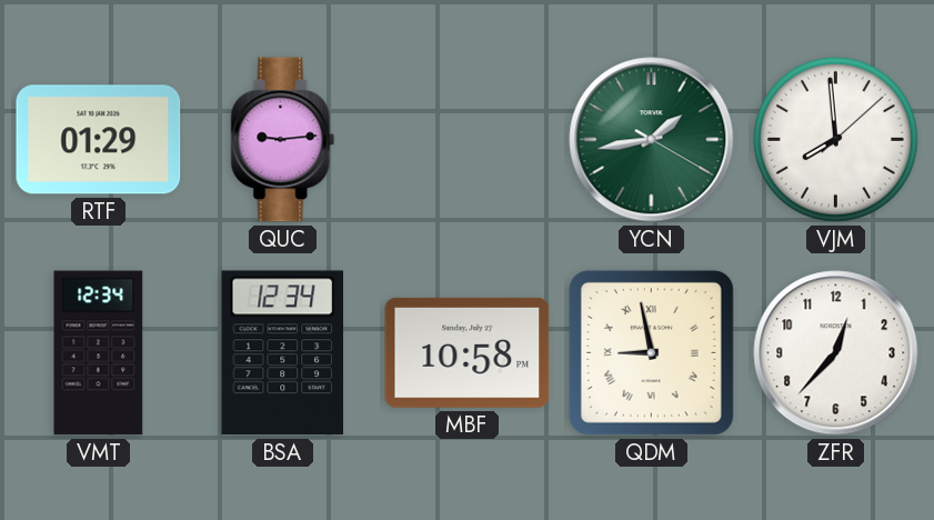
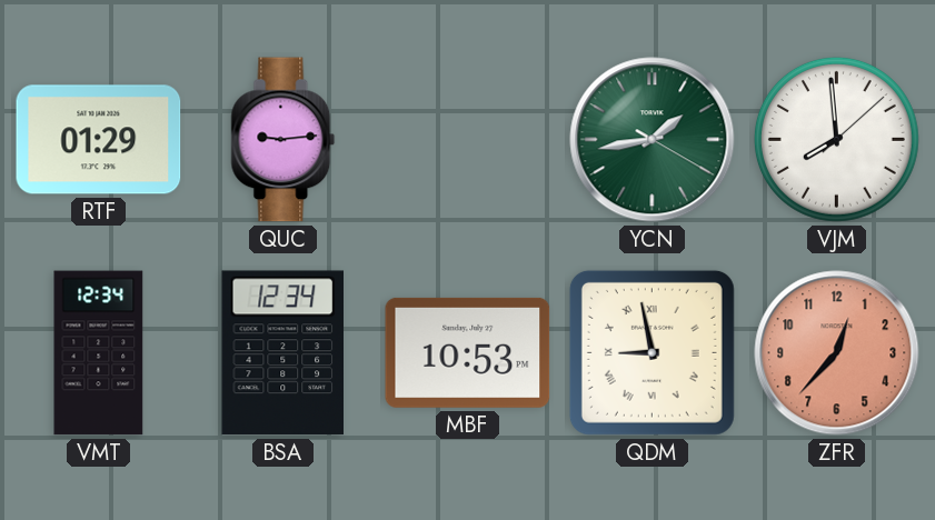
MBF: 10:58 -> 10:53 (468, 352)
ZFR dial: white -> salmon (837, 353)
